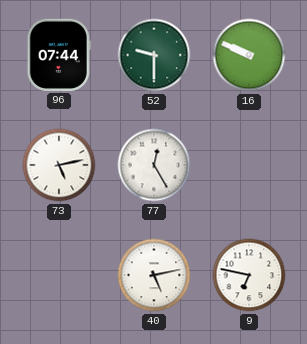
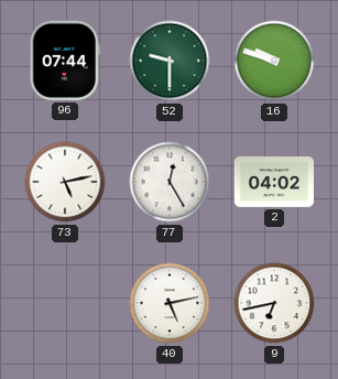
16: 9:49 -> 9:48 (274, 61)
2: none -> 04:02 (273, 182)
9: 6:47 -> 6:43 (274, 303)
